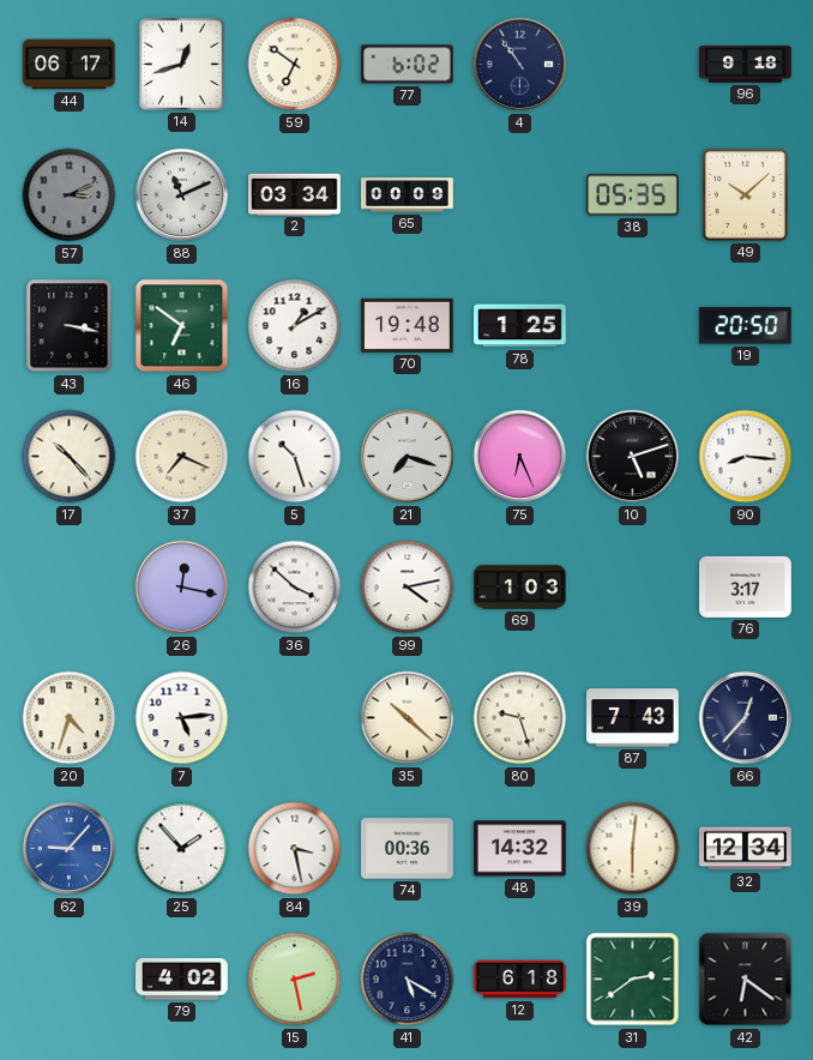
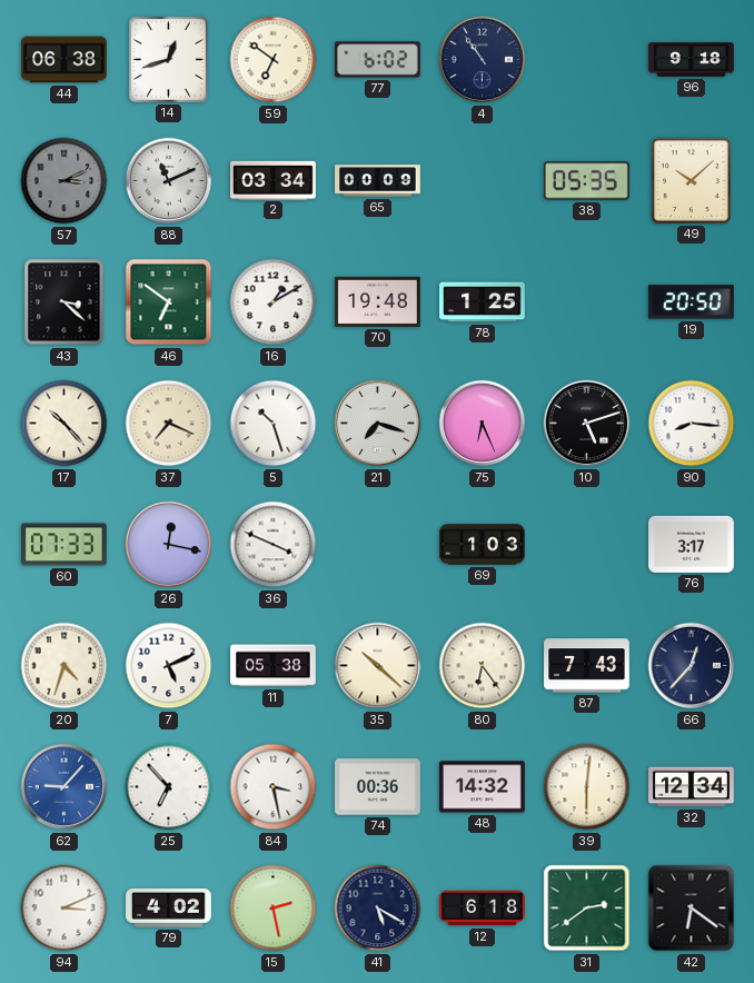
44: 06:17 -> 06:38 (65, 60)
43: 3:17 -> 3:22 (65, 302)
60: none -> 07:33 (65, 545)
36: 3:52 -> 3:49 (274, 545)
99: 4:13 -> none (408, 588)
7: 5:14 -> 5:11 (169, 666)
11: none -> 05:38 (274, 666)
80: 9:27 -> 6:24 (483, 666)
25: 1:53 -> 6:53 (169, 787)
94: none -> 3:11 (65, 908)
